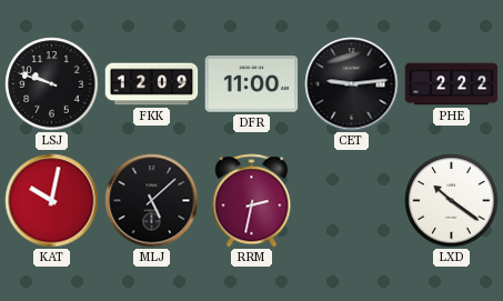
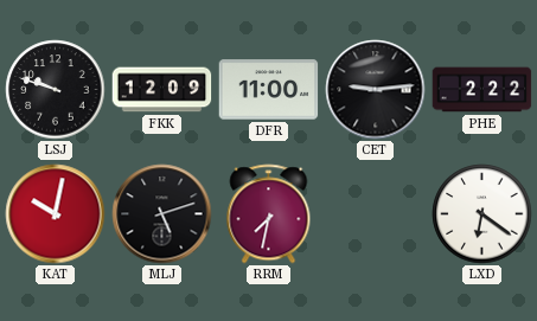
MLJ: 5:08 -> 5:12 (162, 214)
RRM: 2:32 -> 7:32 (269, 214)
LXD: 10:21 -> 6:21 (482, 214)
